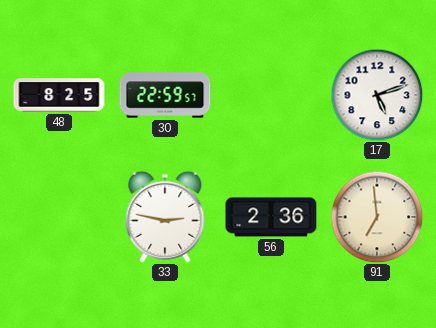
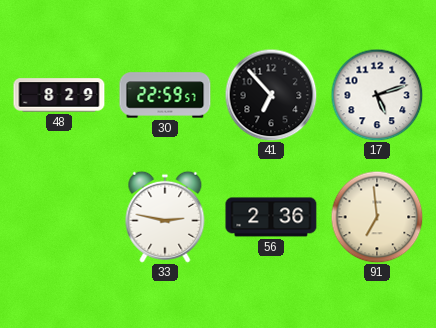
48: 8:25 -> 8:29 (59, 95)
41: none -> 6:53 (271, 95)
